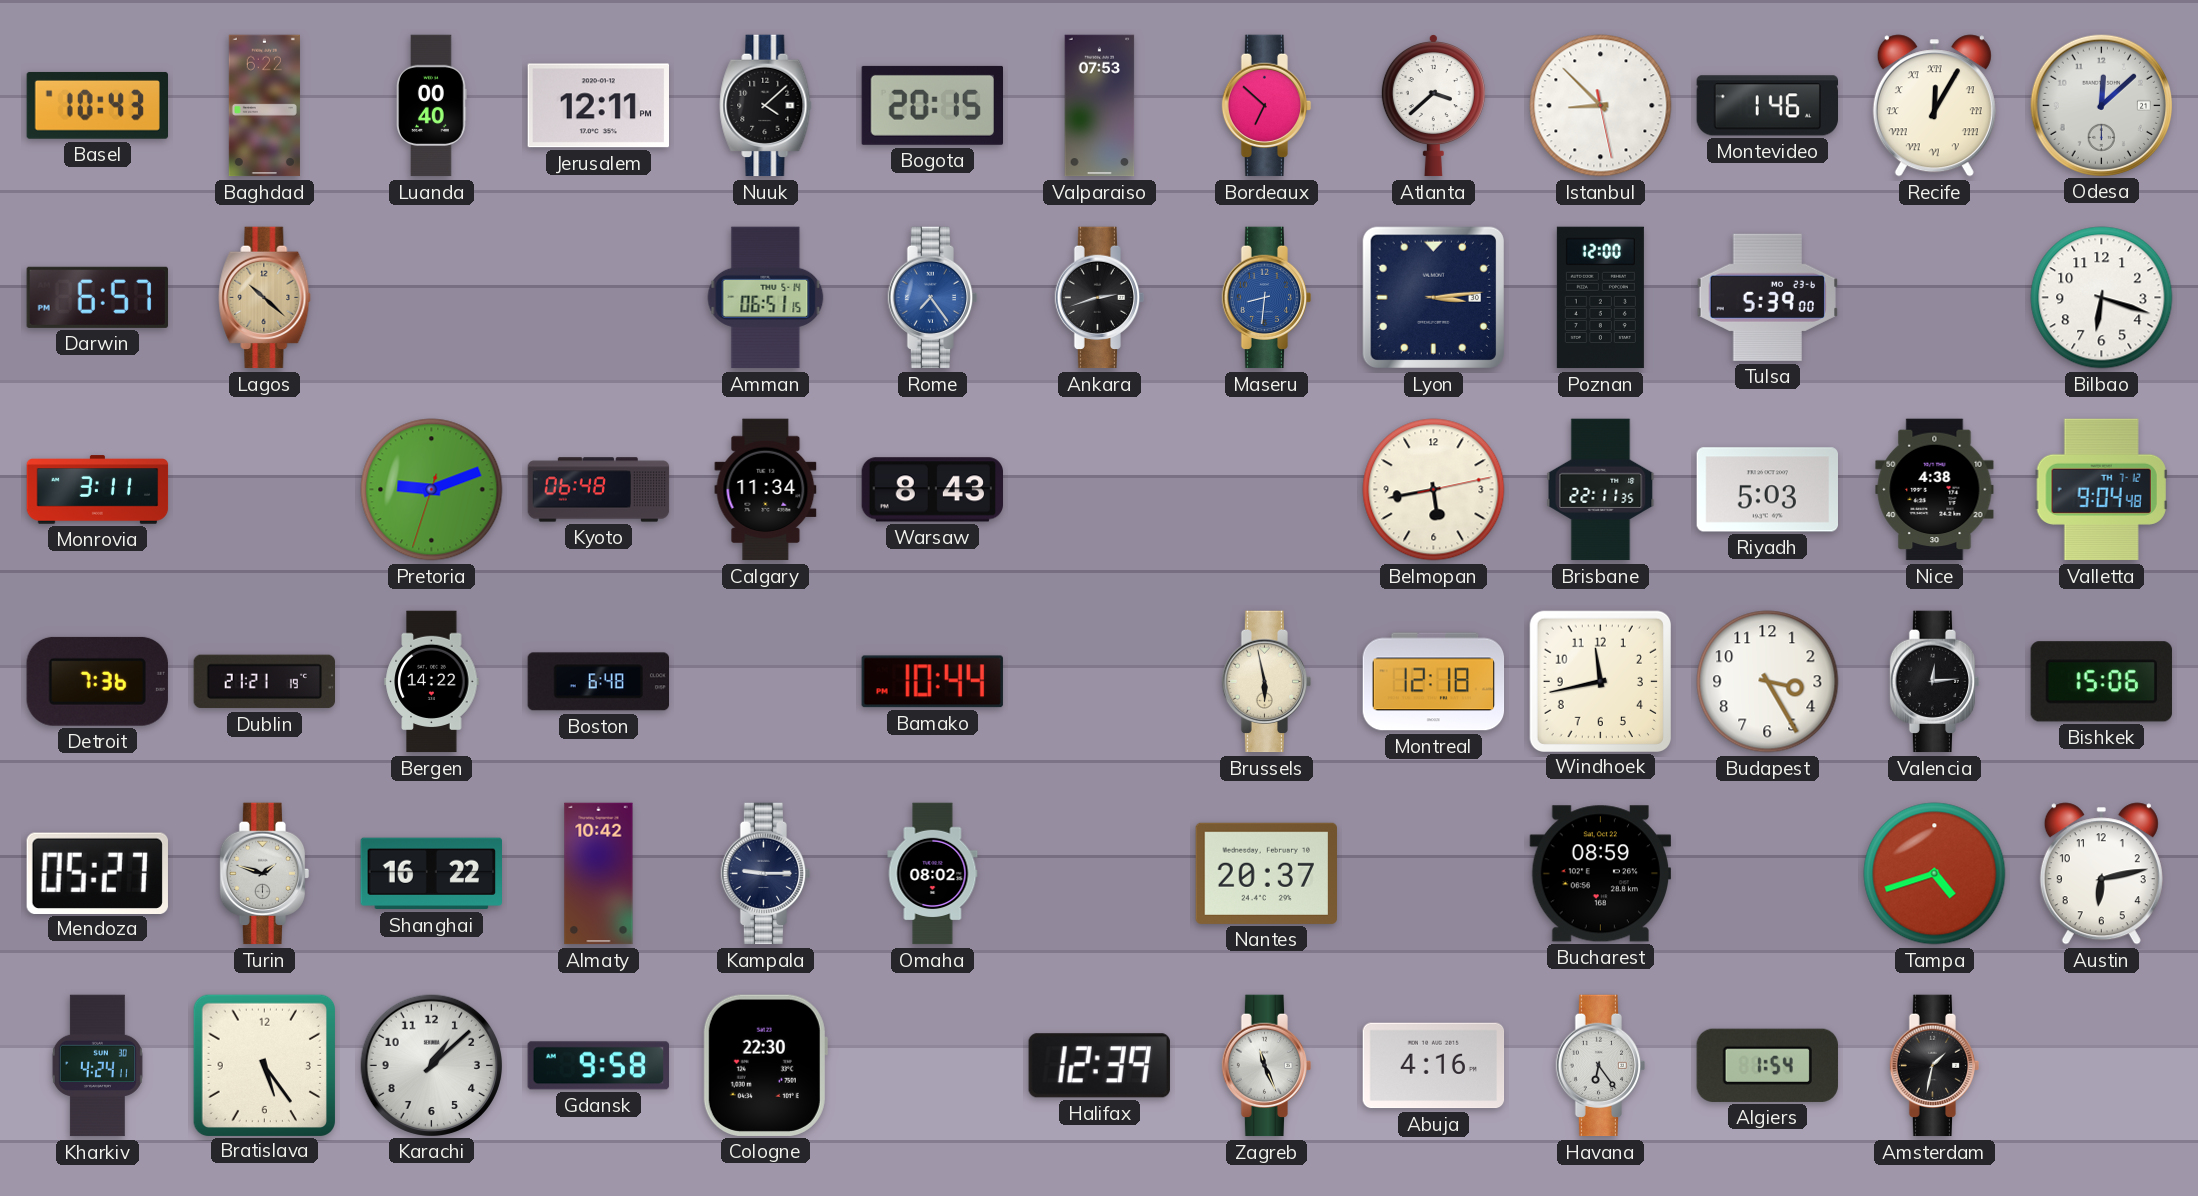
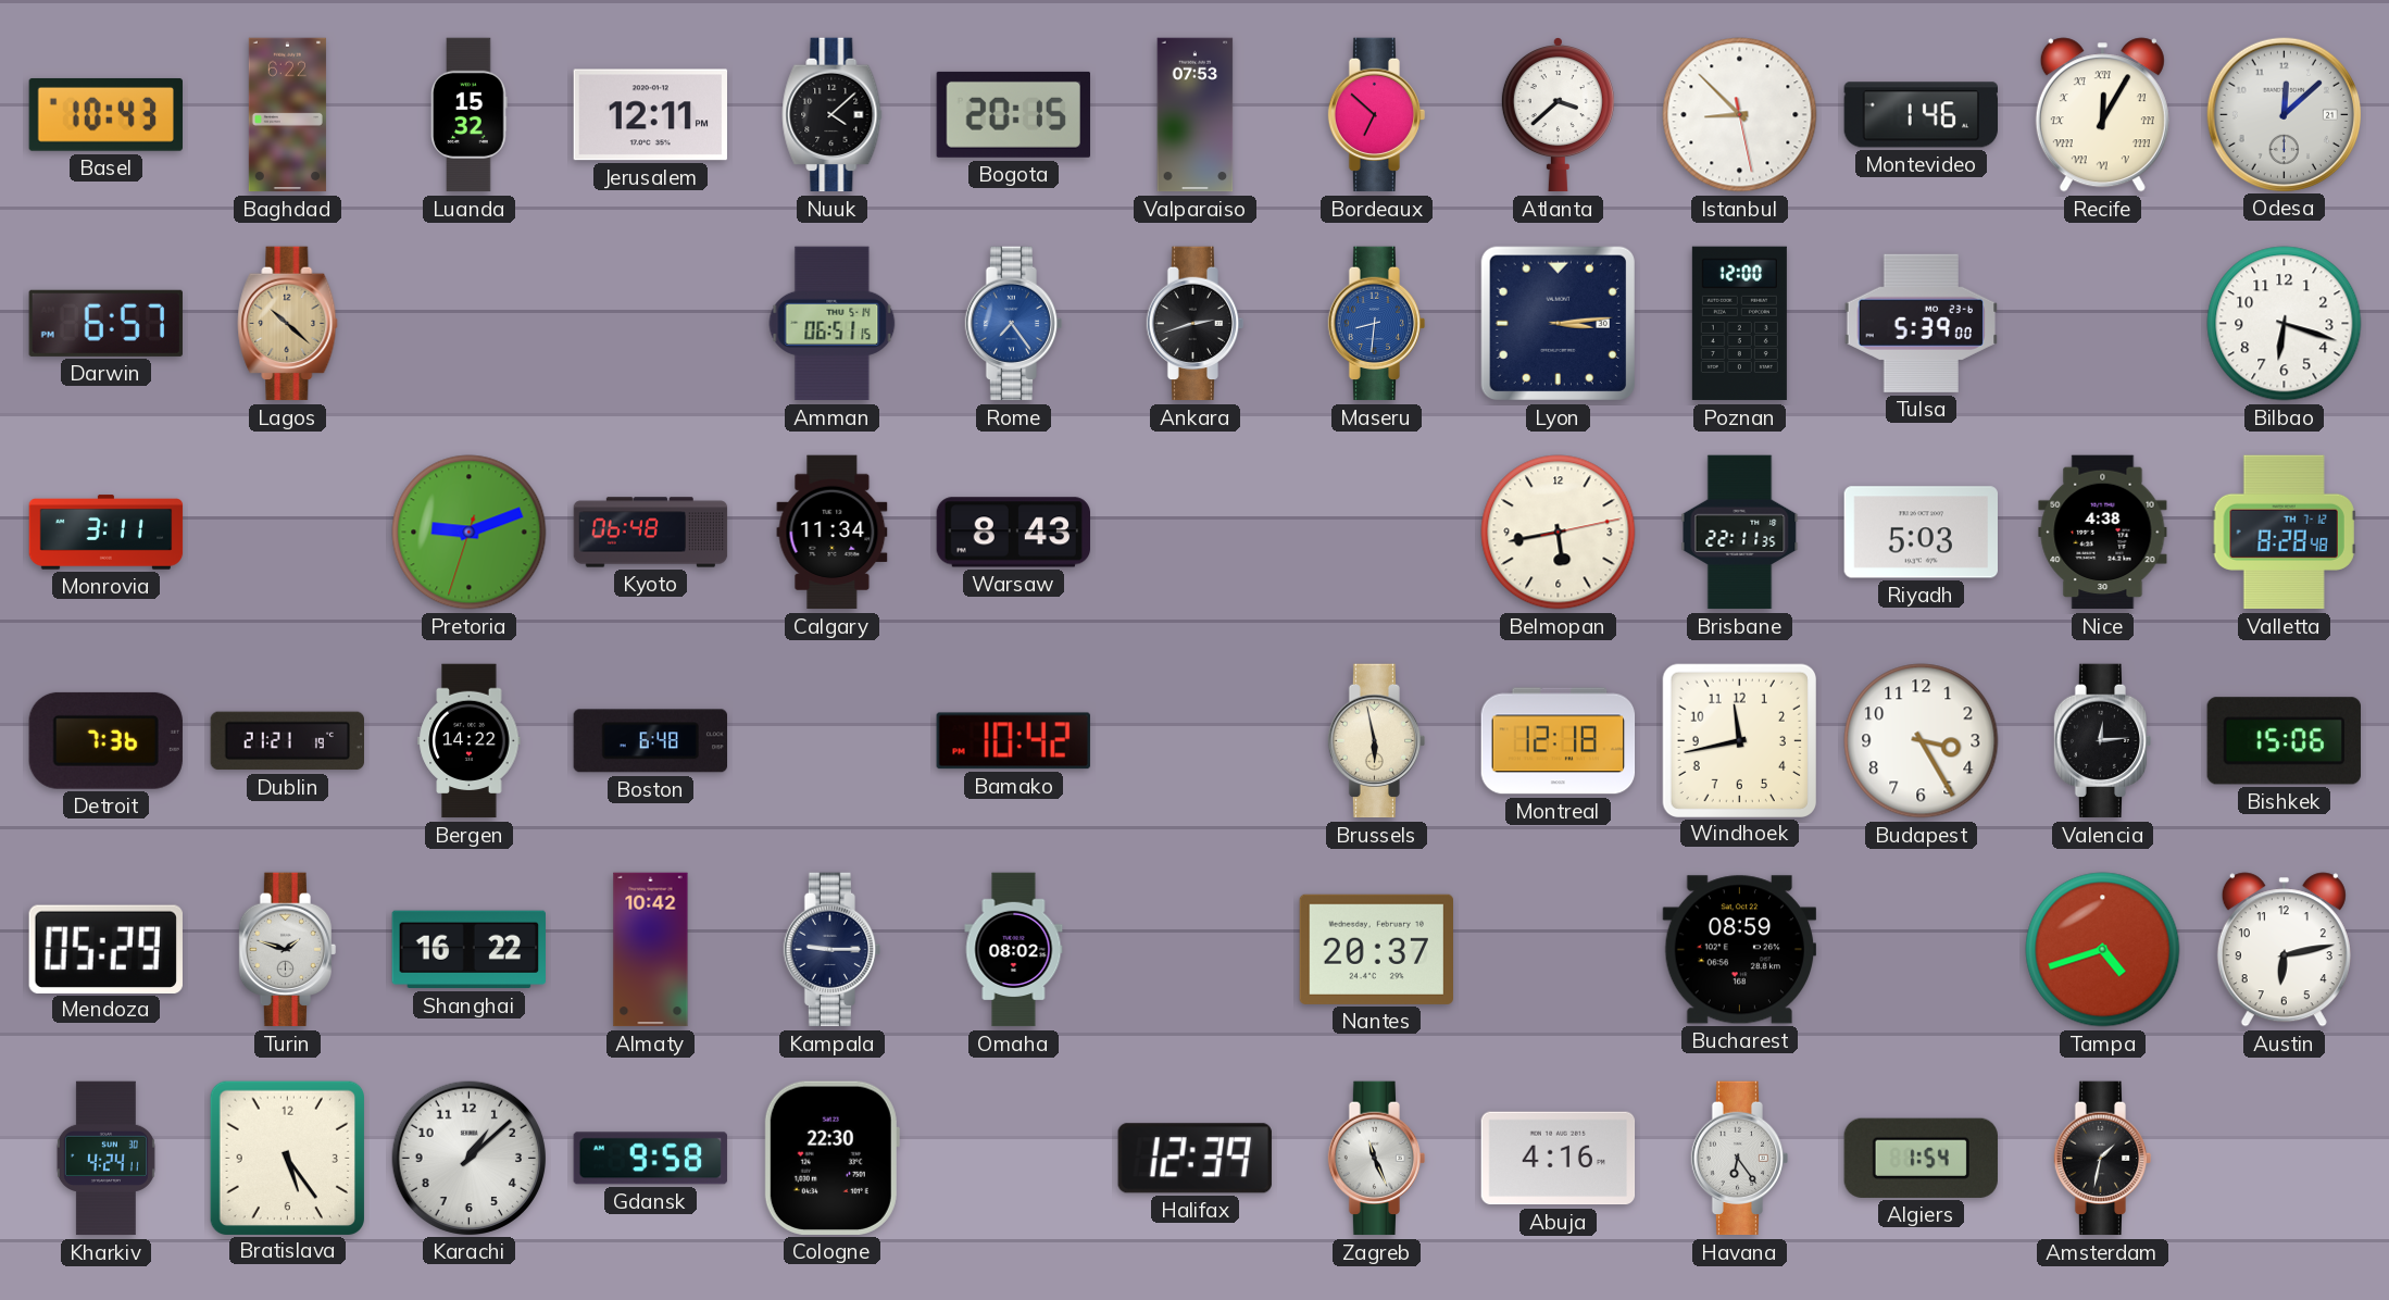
Luanda: 00:40 -> 15:32 (470, 115)
Valletta: 9:04 -> 8:28 (2284, 533)
Bamako: 10:44 -> 10:42 (1013, 741)
Mendoza: 05:27 -> 05:29 (105, 949)
